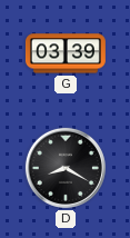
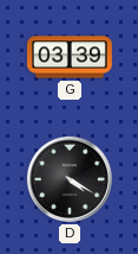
D: 8:20 -> 4:20 (70, 179)
